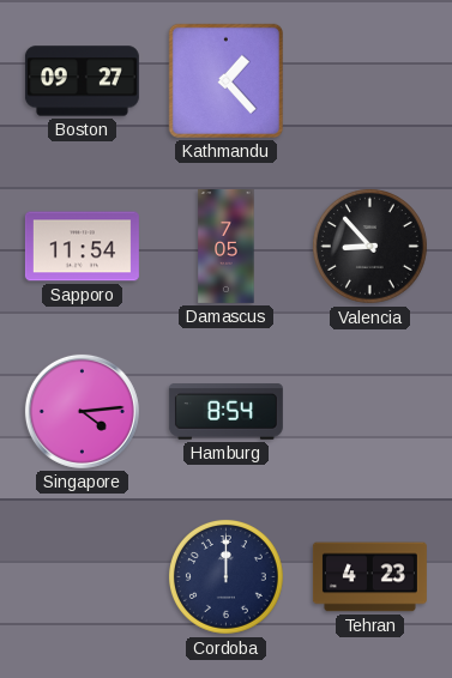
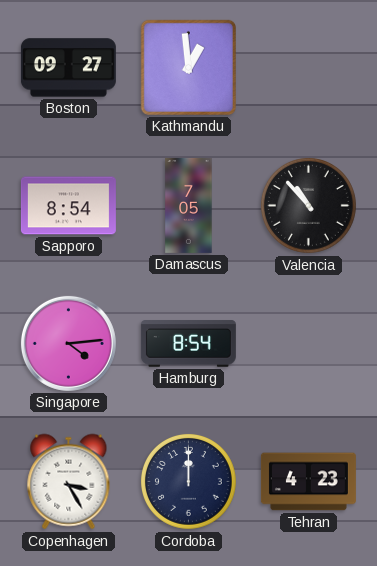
Kathmandu: 1:23 -> 12:59 (188, 67)
Sapporo: 11:54 -> 8:54 (68, 206)
Valencia: 8:53 -> 10:53 (309, 206)
Copenhagen: none -> 3:25 (69, 482)
